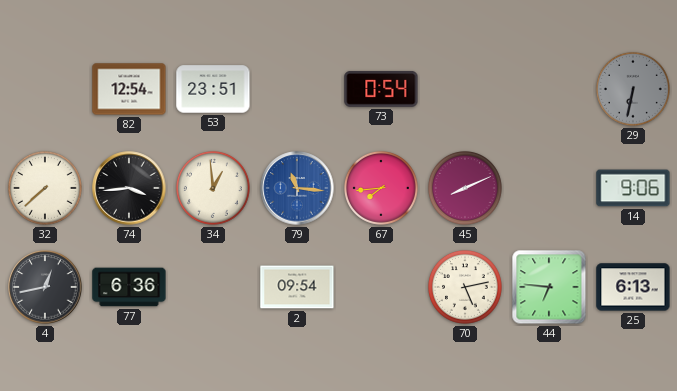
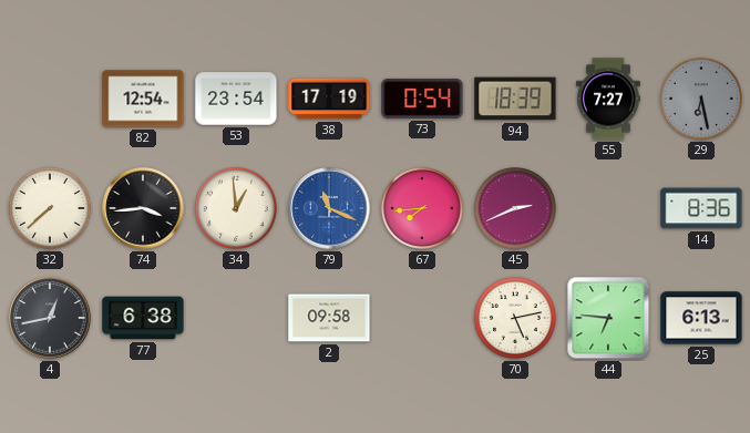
53: 23:51 -> 23:54 (236, 99)
38: none -> 17:19 (329, 99)
94: none -> 18:39 (515, 99)
55: none -> 7:27 (608, 99)
29: 6:32 -> 6:28 (701, 99)
79: 11:16 -> 11:19 (329, 208)
45: 8:11 -> 2:41 (515, 208)
14: 9:06 -> 8:36 (701, 208)
77: 6:36 -> 6:38 (143, 318)
2: 09:54 -> 09:58 (329, 318)
